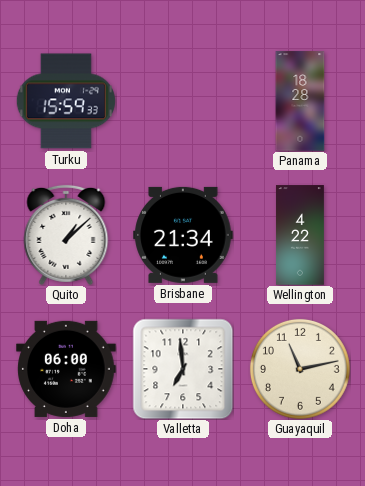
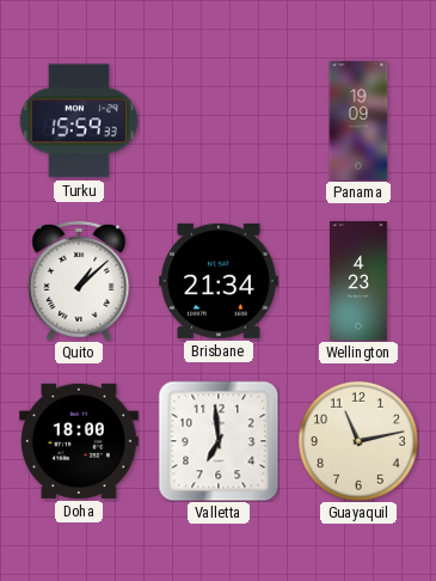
Panama: 18:28 -> 19:09 (358, 121)
Wellington: 4:22 -> 4:23 (358, 281)
Doha: 06:00 -> 18:00 (79, 441)
